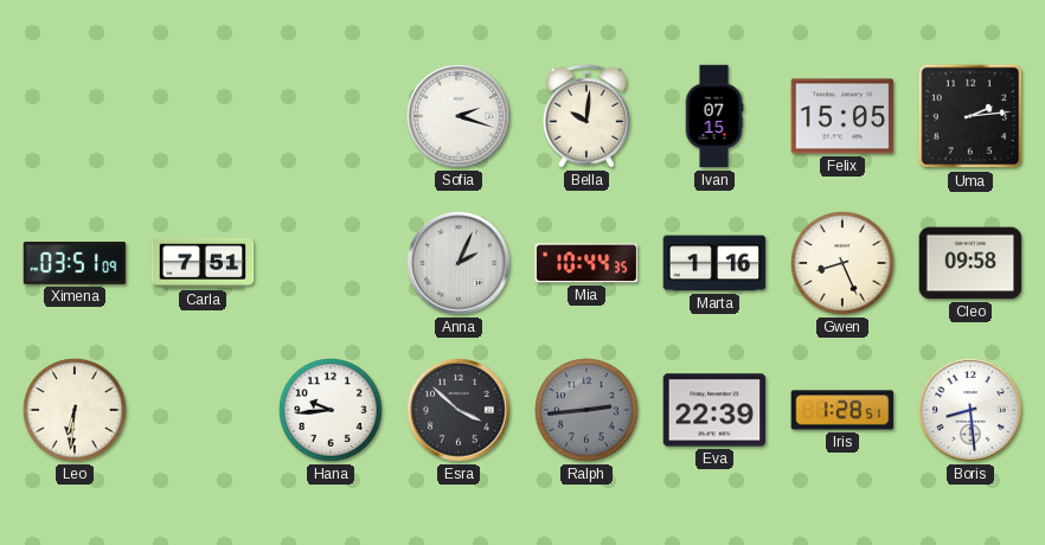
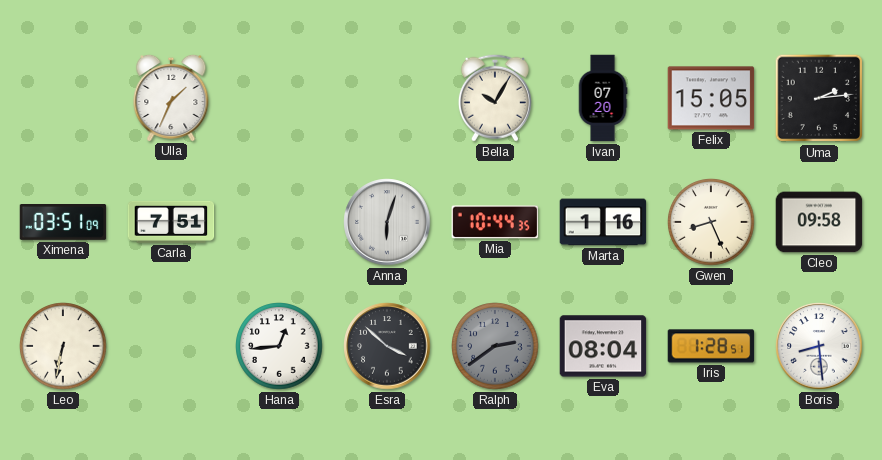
Ulla: none -> 1:34 (171, 97)
Sofia: 2:18 -> none (459, 116)
Bella: 10:01 -> 10:05 (495, 98)
Ivan: 07:15 -> 07:20 (603, 98)
Anna: 2:04 -> 6:03 (387, 222)
Leo: 6:31 -> 6:32 (63, 346)
Hana: 9:44 -> 12:44 (279, 346)
Ralph: 2:44 -> 2:39 (495, 346)
Eva: 22:39 -> 08:04 (603, 346)
